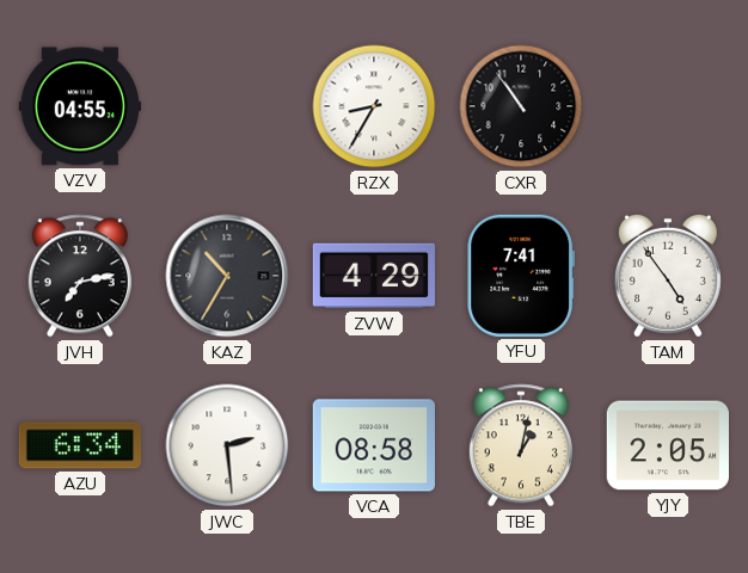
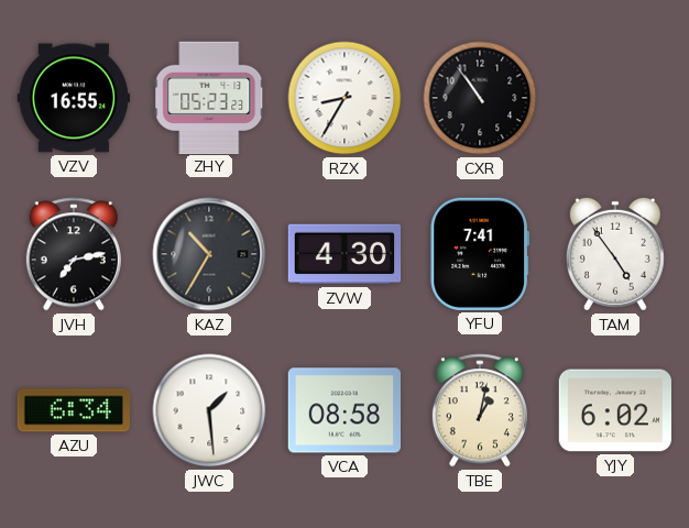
VZV: 04:55 -> 16:55 (73, 98)
ZHY: none -> 05:23 (209, 97)
ZVW: 4:29 -> 4:30 (343, 254)
JWC: 2:29 -> 1:29 (209, 410)
YJY: 2:05 -> 6:02 (614, 410)
